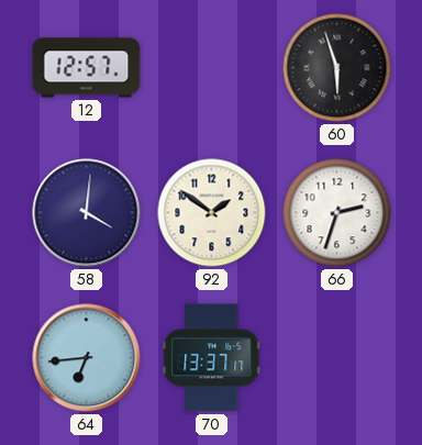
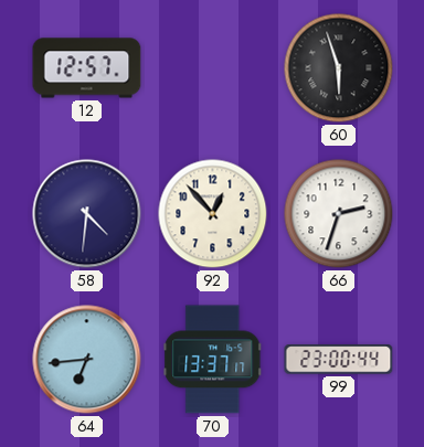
58: 4:01 -> 4:31 (87, 214)
92: 1:51 -> 12:53 (213, 214)
99: none -> 23:00 (339, 360)
